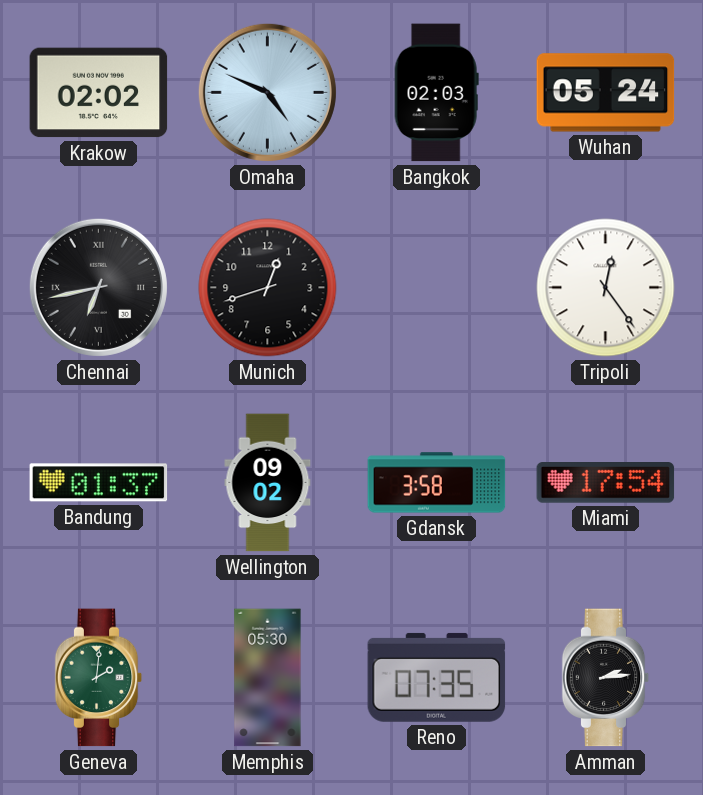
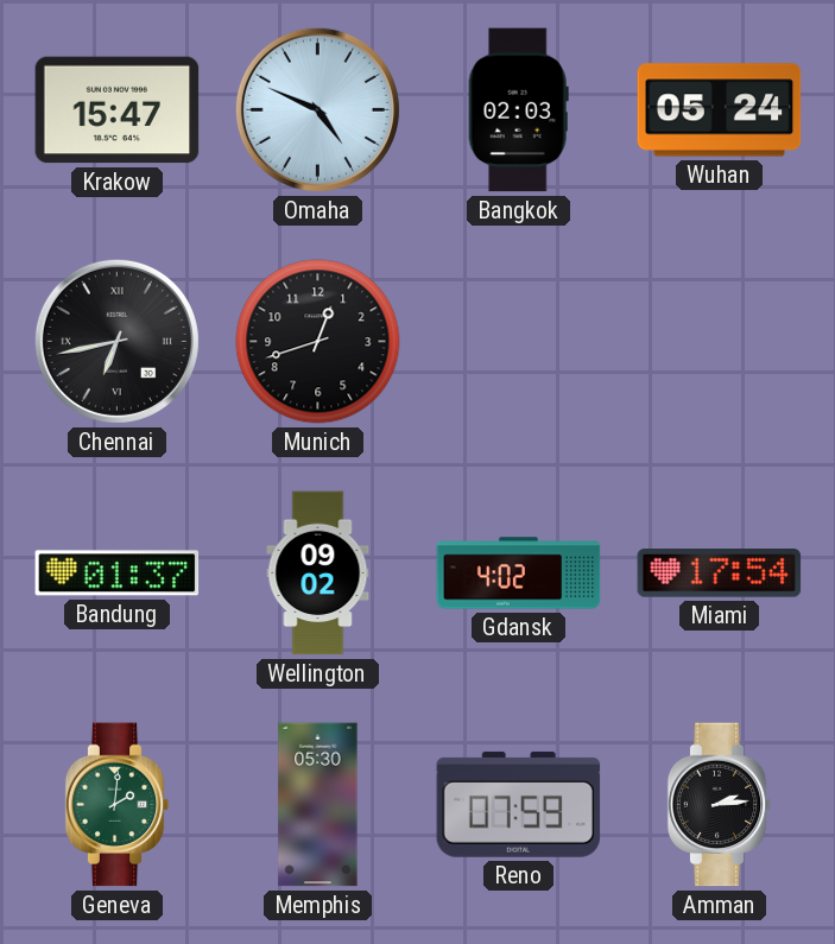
Krakow: 02:02 -> 15:47 (118, 110)
Tripoli: 12:24 -> none (606, 288)
Gdansk: 3:58 -> 4:02 (519, 574)
Reno: 07:35 -> 07:59 (519, 804)
